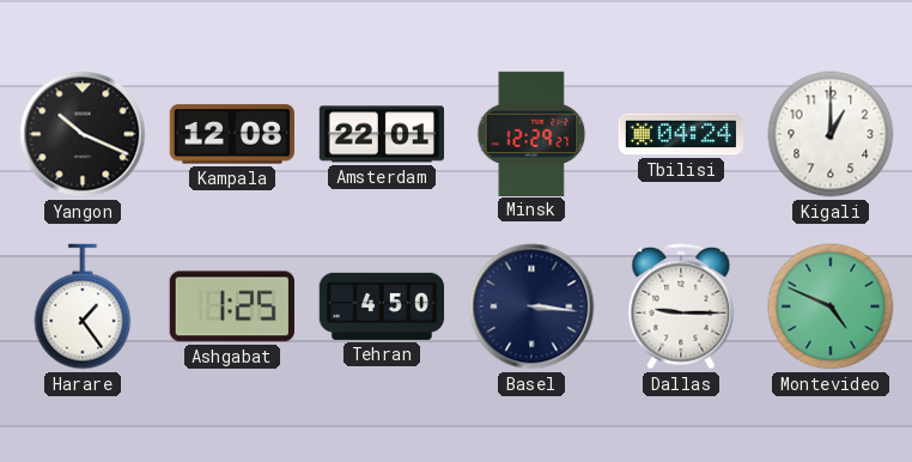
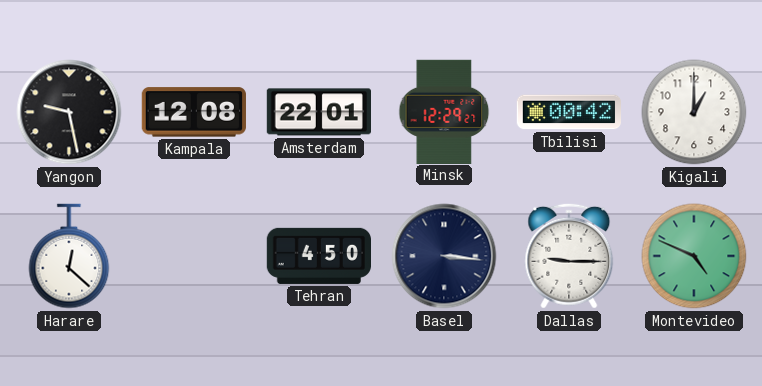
Yangon: 10:19 -> 9:28 (69, 112)
Tbilisi: 04:24 -> 00:42 (569, 112)
Harare: 1:24 -> 12:22 (69, 256)
Ashgabat: 1:25 -> none (232, 306)
